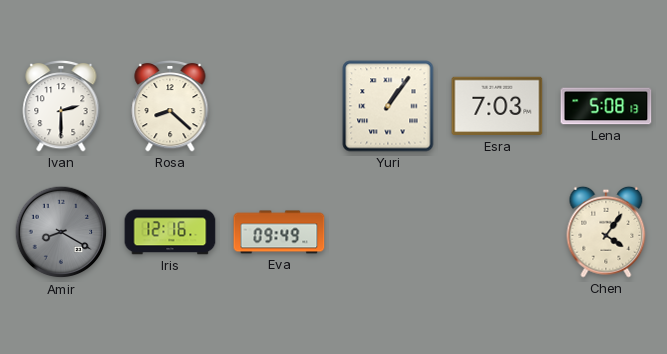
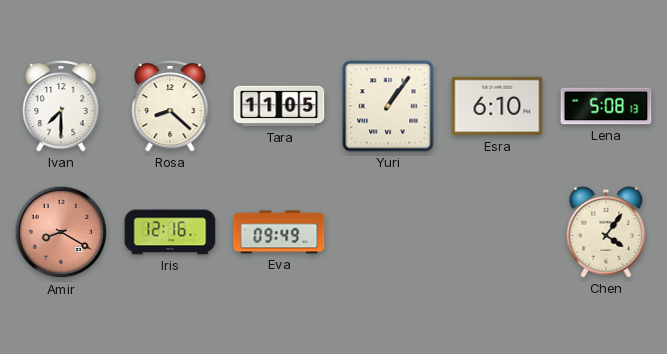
Ivan: 2:30 -> 7:30 (61, 106)
Tara: none -> 11:05 (279, 106)
Esra: 7:03 -> 6:10 (497, 106)
Amir dial: grey -> salmon (61, 232)
